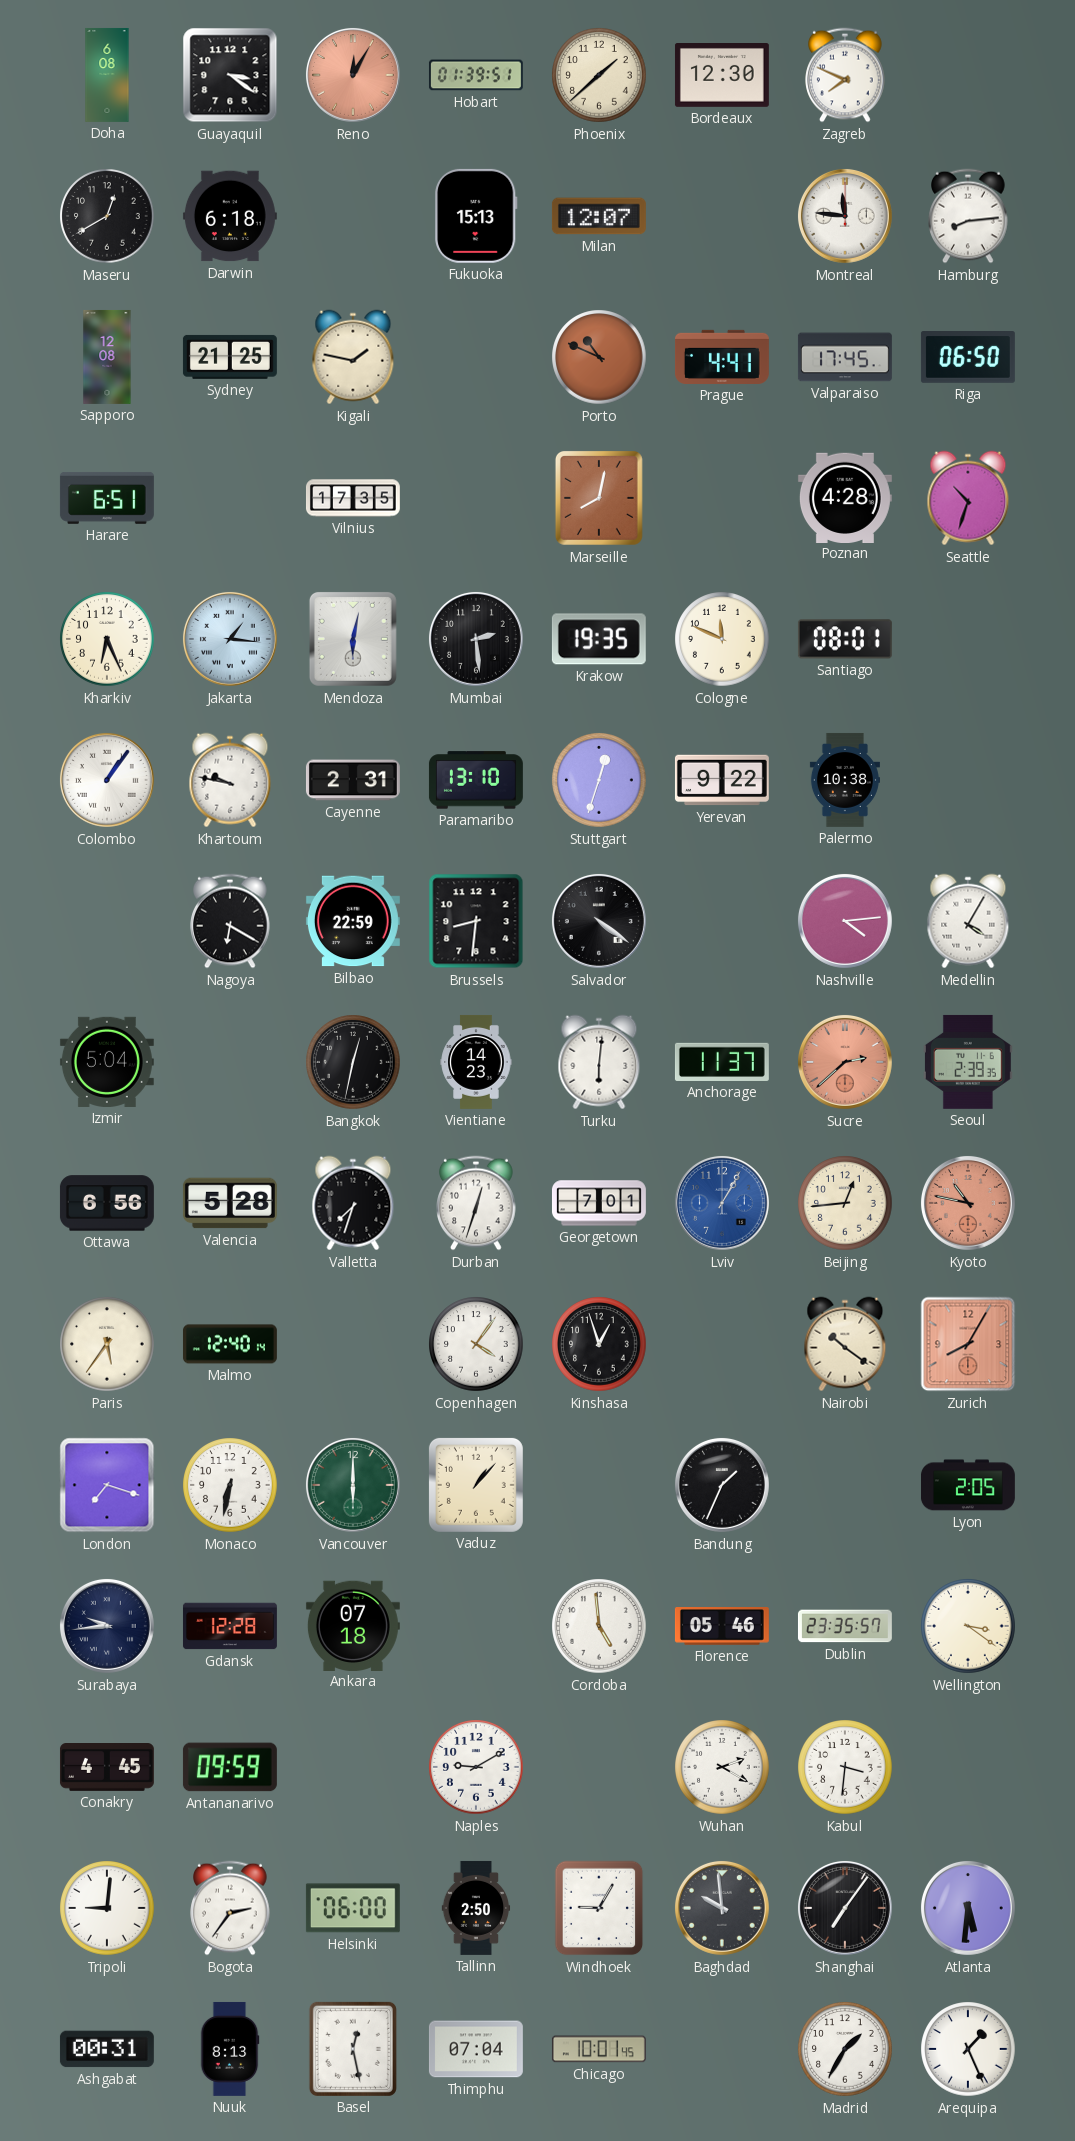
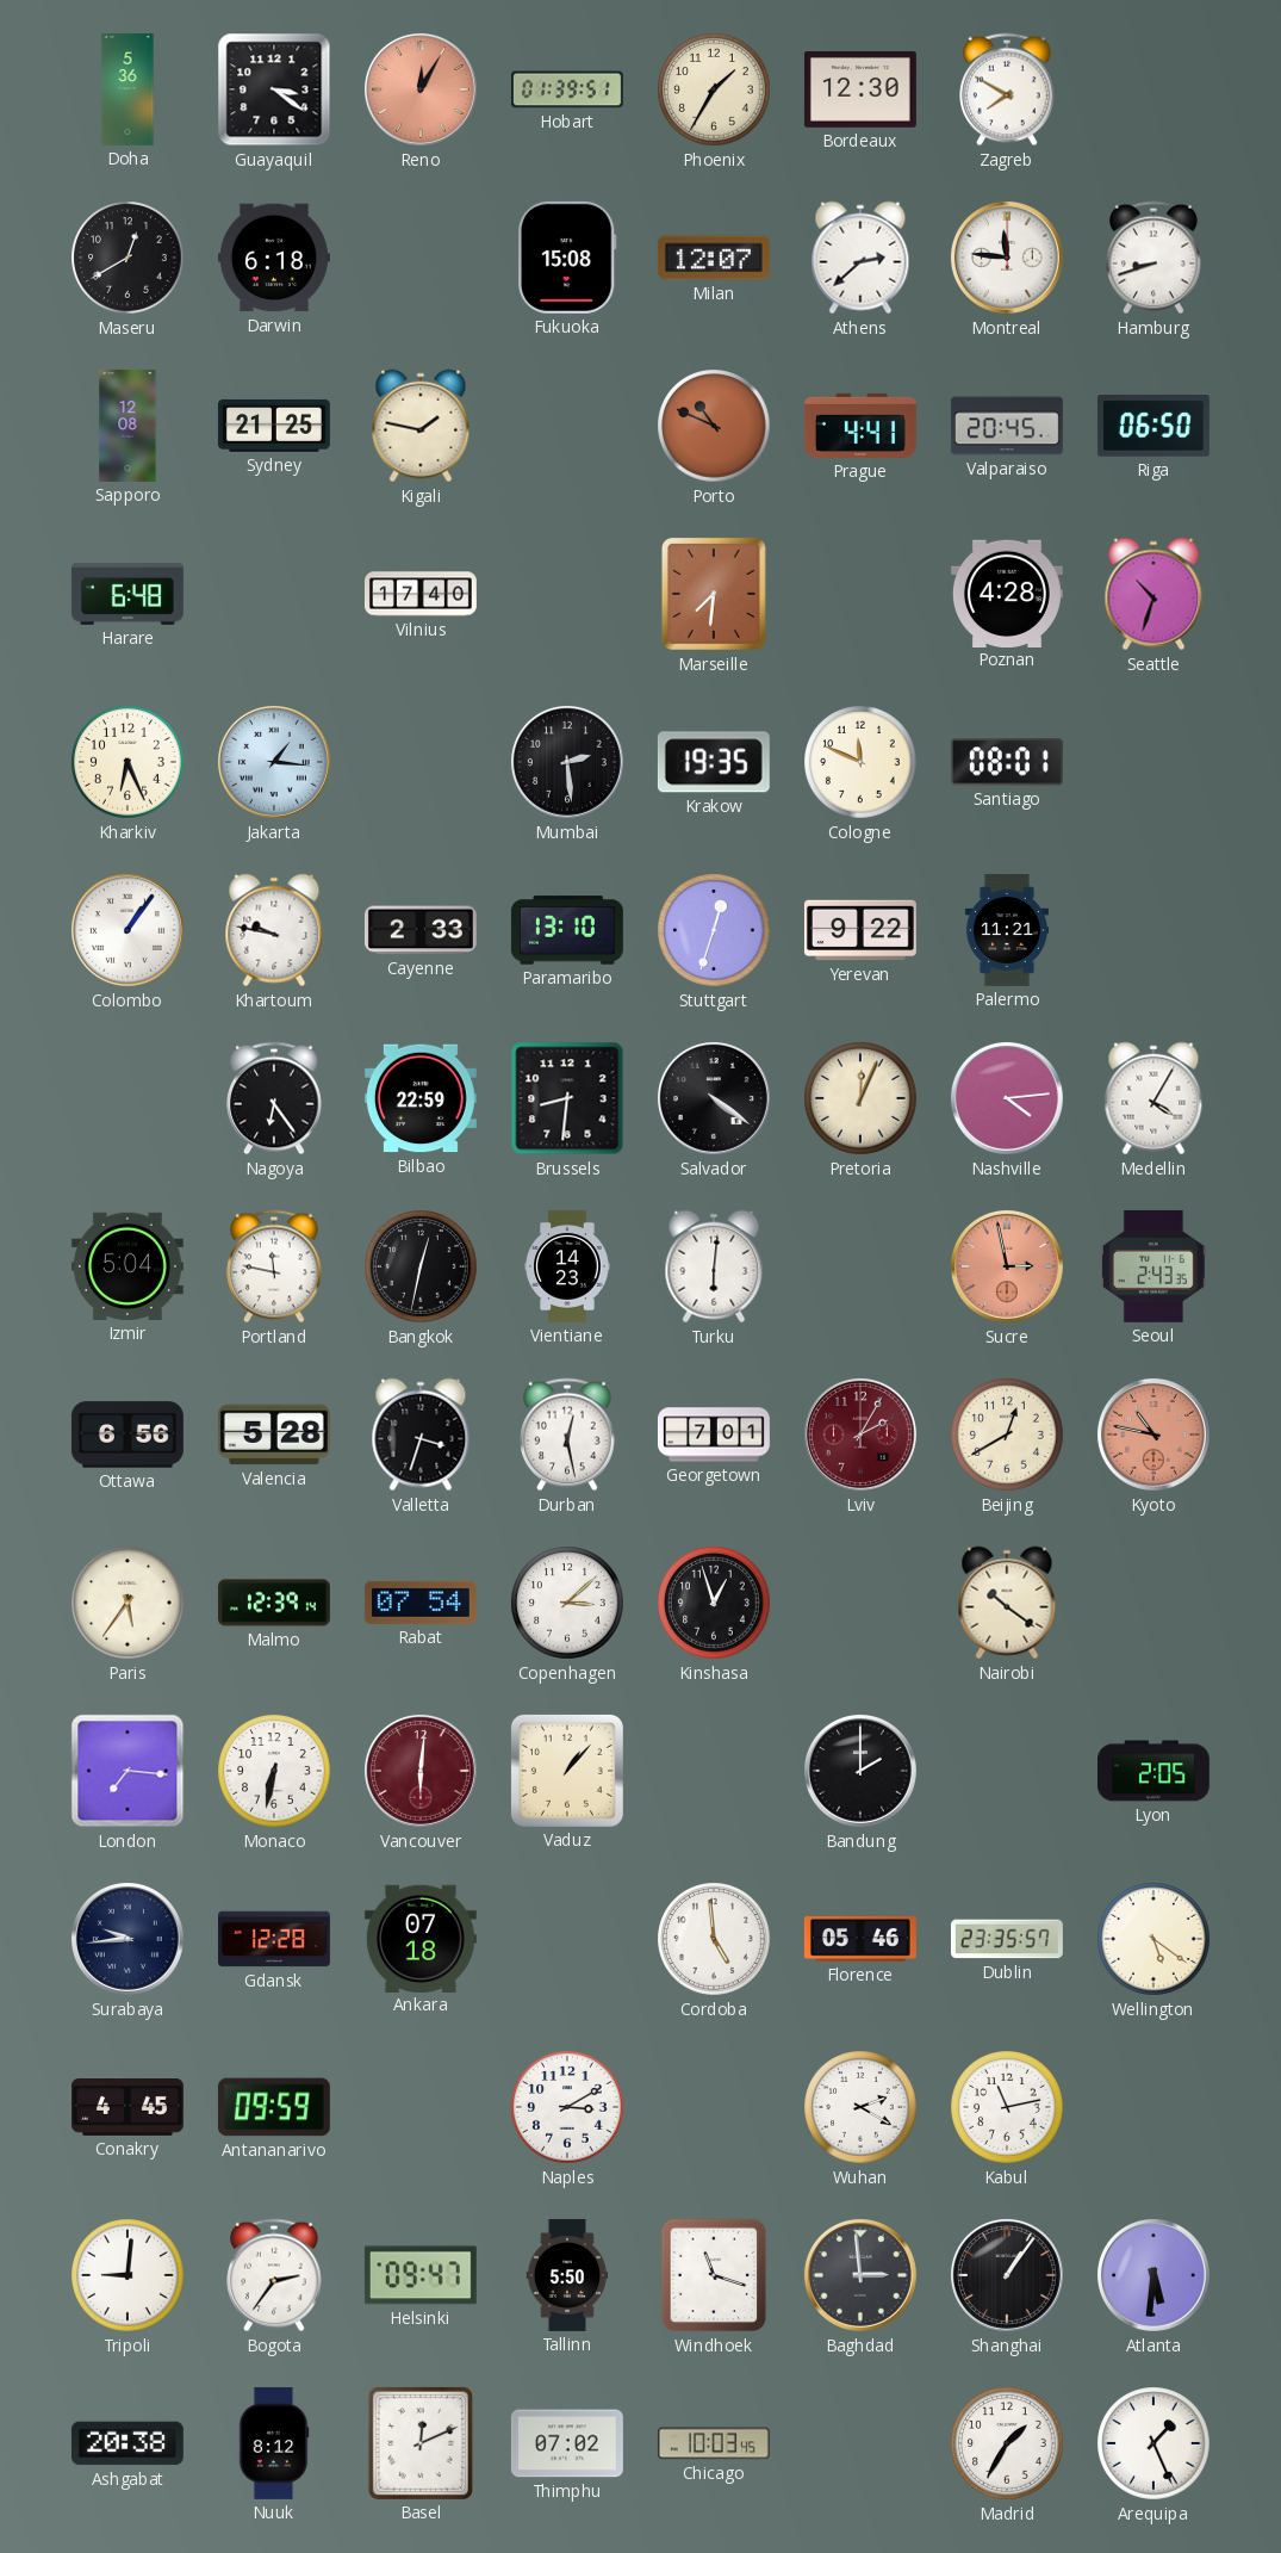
Doha: 6:08 -> 5:36 (128, 89)
Phoenix: 1:38 -> 1:35 (714, 89)
Zagreb: 7:49 -> 7:50 (1007, 89)
Fukuoka: 15:13 -> 15:08 (568, 258)
Athens: none -> 2:38 (860, 258)
Hamburg: 8:14 -> 8:42 (1153, 258)
Valparaiso: 17:45 -> 20:45 (1007, 426)
Harare: 6:51 -> 6:48 (128, 594)
Vilnius: 17:35 -> 17:40 (421, 594)
Marseille: 8:02 -> 7:31 (714, 594)
Mendoza: 6:02 -> none (353, 639)
Cayenne: 2:31 -> 2:33 (421, 930)
Palermo: 10:38 -> 11:21 (1007, 930)
Nagoya: 6:20 -> 6:24 (274, 1098)
Pretoria: none -> 12:04 (860, 1098)
Portland: none -> 11:47 (274, 1266)
Anchorage: 11:37 -> none (722, 1062)
Sucre: 2:38 -> 2:58 (1007, 1266)
Seoul: 2:39 -> 2:43 (1153, 1266)
Valletta: 7:33 -> 3:33 (421, 1434)
Durban: 12:33 -> 12:28 (567, 1434)
Lviv: 1:05 -> 2:05 (860, 1434)
Lviv dial: blue -> burgundy (860, 1434)
Beijing: 12:44 -> 12:40 (1007, 1434)
Malmo: 12:40 -> 12:39 (274, 1603)
Rabat: none -> 07:54 (421, 1603)
Copenhagen: 4:06 -> 3:08 (567, 1603)
Zurich: 8:05 -> none (968, 1344)
London: 7:18 -> 7:16 (128, 1771)
Vancouver: 6:00 -> 6:01 (421, 1771)
Vancouver dial: green -> burgundy (421, 1771)
Bandung: 1:34 -> 2:00 (860, 1771)
Wellington: 3:21 -> 5:21 (1153, 1939)
Naples: 9:10 -> 3:10 (567, 2107)
Kabul: 3:31 -> 11:13 (1007, 2107)
Helsinki: 06:00 -> 09:47 (421, 2275)
Tallinn: 2:50 -> 5:50 (567, 2275)
Windhoek: 9:05 -> 11:18 (714, 2275)
Baghdad: 9:59 -> 2:59 (860, 2275)
Shanghai: 7:06 -> 1:06 (1007, 2275)
Ashgabat: 00:31 -> 20:38 (128, 2443)
Nuuk: 8:13 -> 8:12 (274, 2443)
Basel: 12:28 -> 12:11 (421, 2443)
Thimphu: 07:04 -> 07:02 (567, 2443)
Chicago: 10:01 -> 10:03 (714, 2443)
